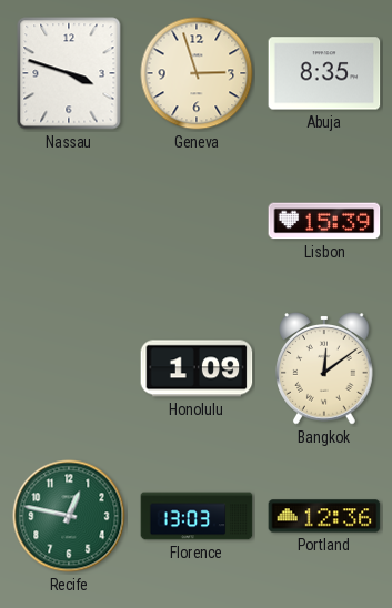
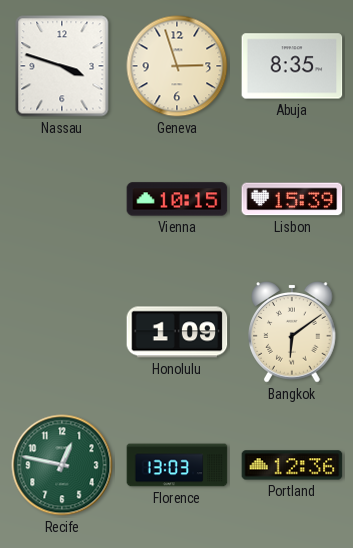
Vienna: none -> 10:15 (177, 199)
Bangkok: 12:09 -> 6:09 (293, 332)
